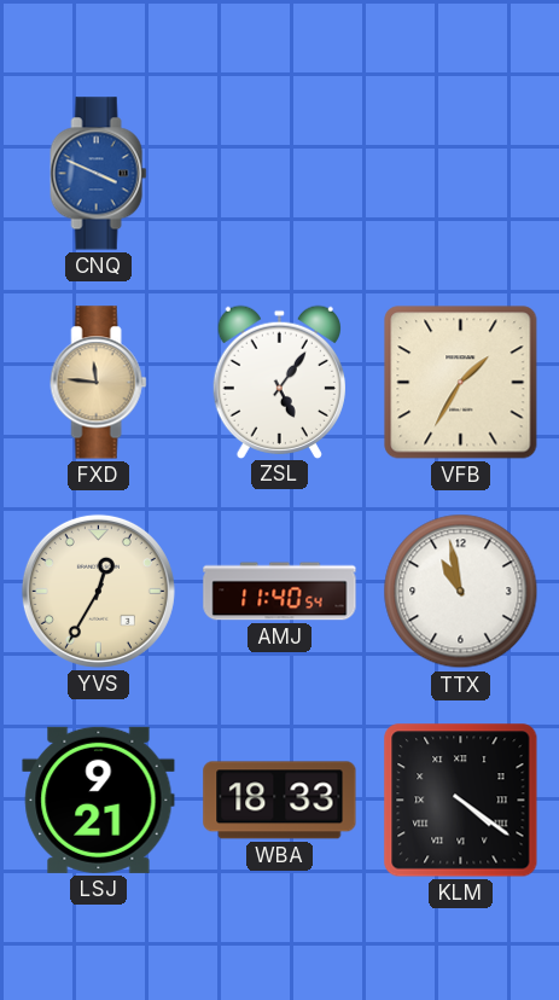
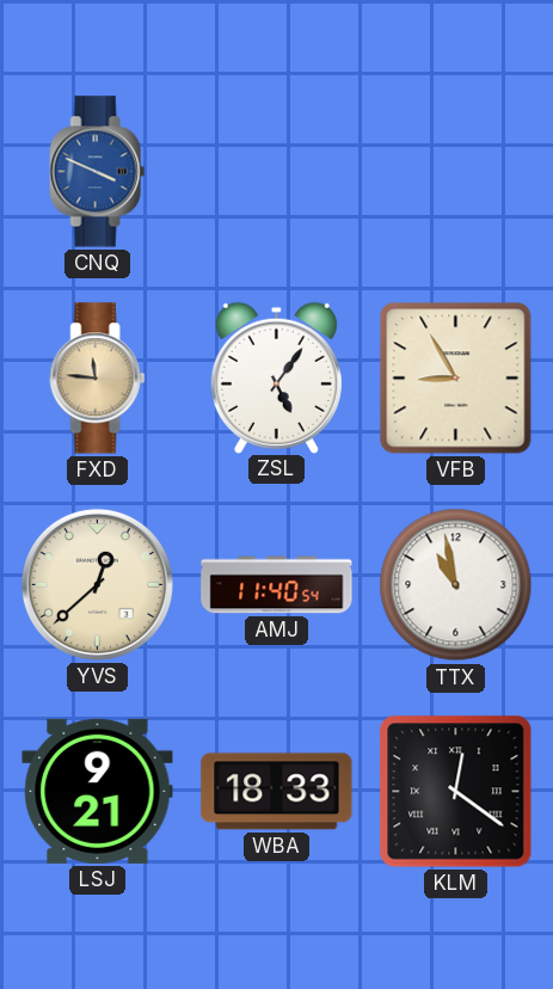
VFB: 1:35 -> 8:55 (456, 379)
YVS: 12:35 -> 12:38 (97, 584)
KLM: 4:21 -> 12:21 (456, 792)
